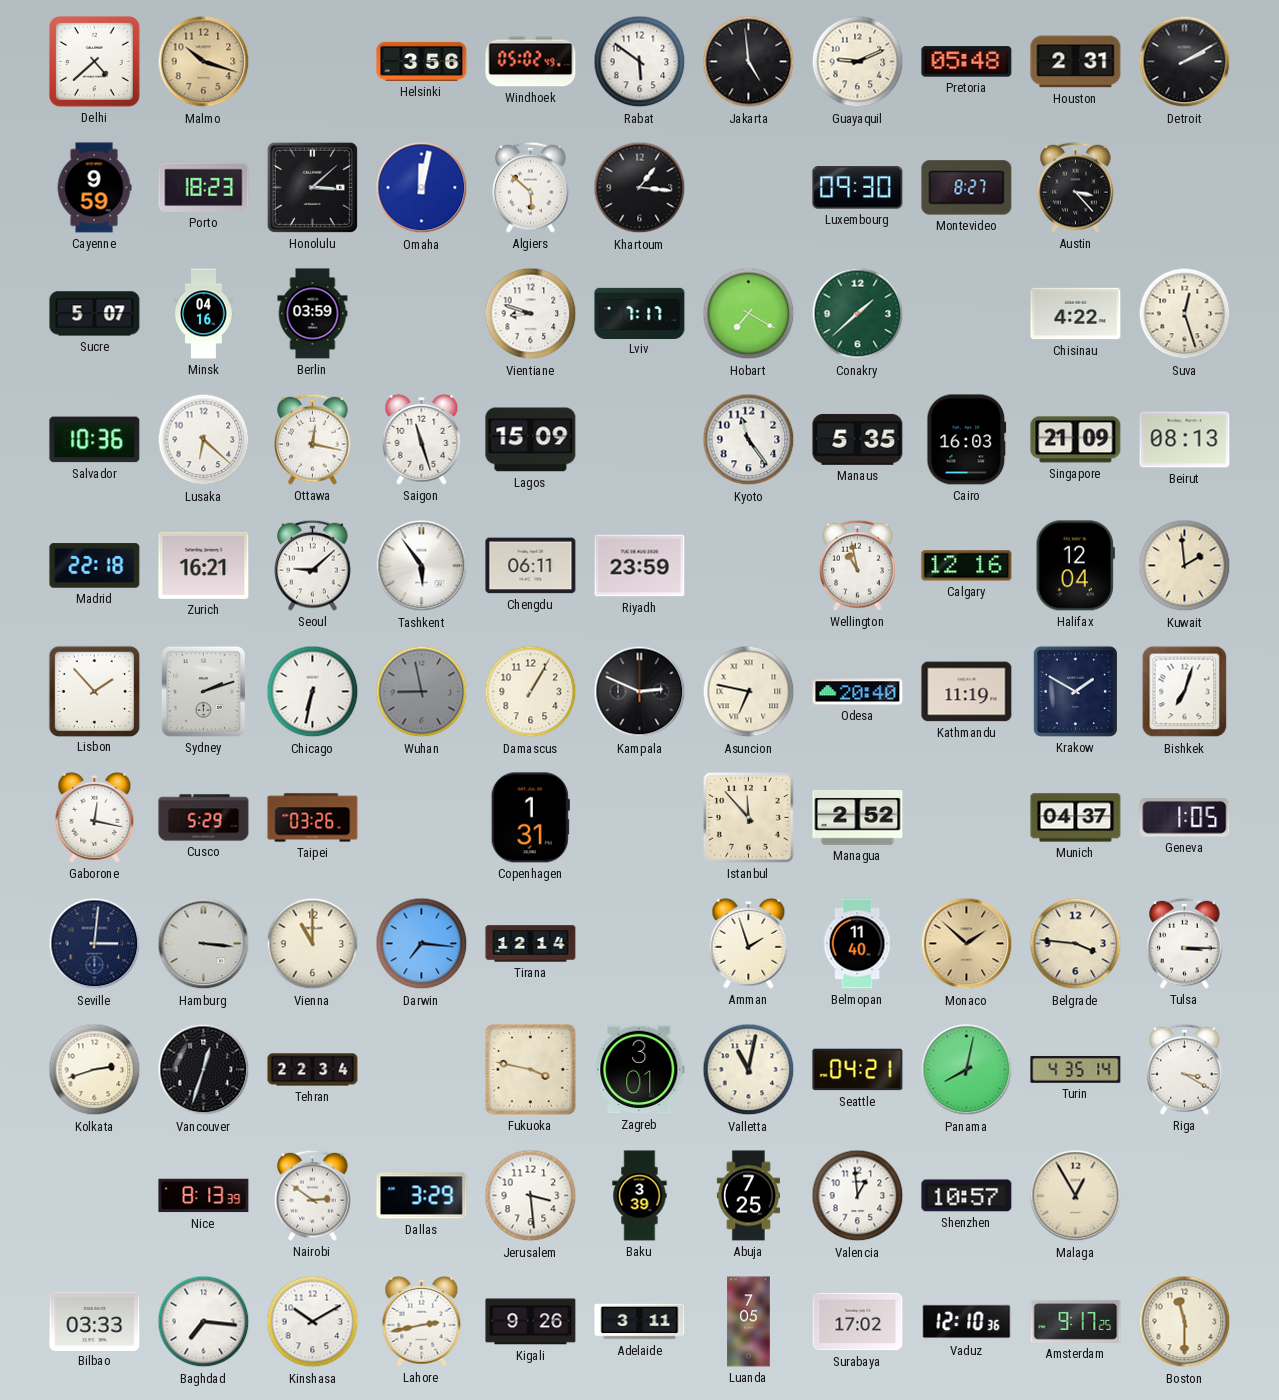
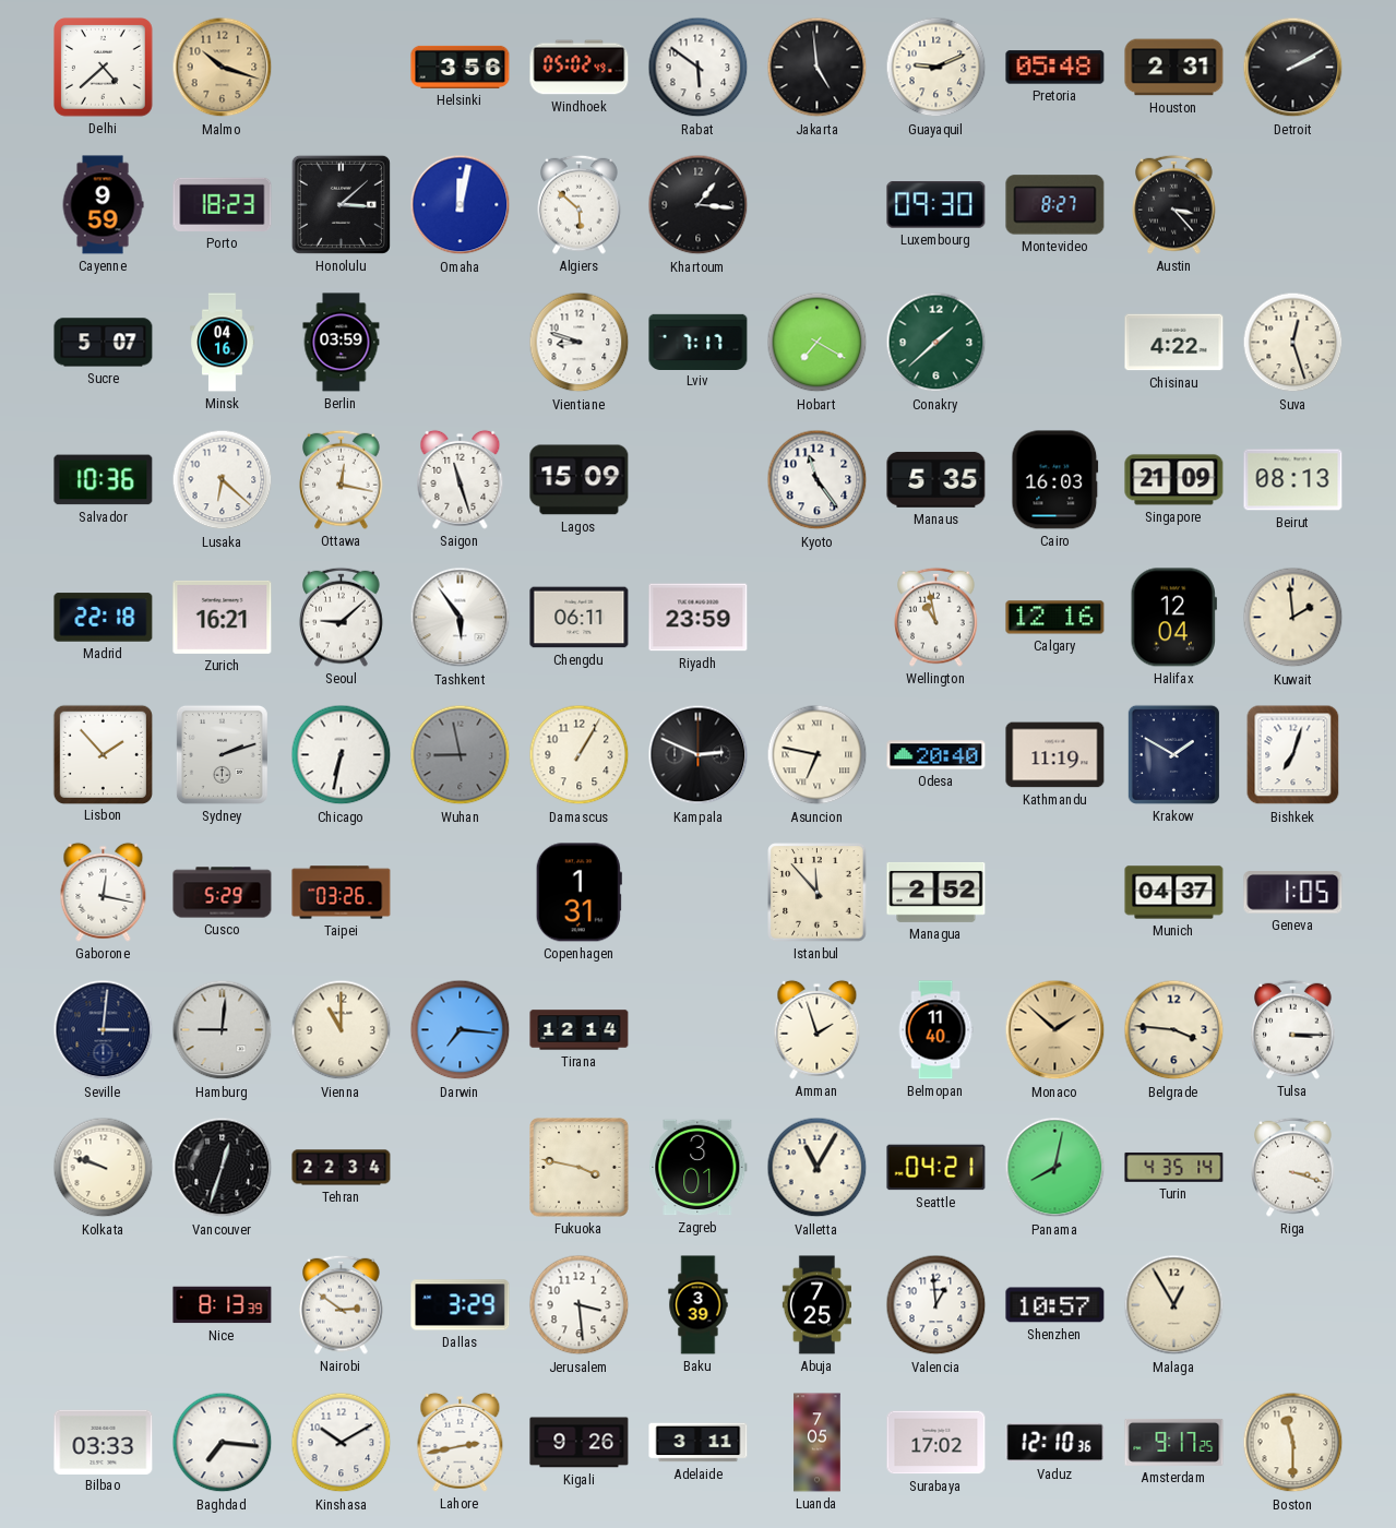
Hamburg: 3:16 -> 9:01 (223, 1030)
Kolkata: 2:42 -> 9:48 (104, 1168)
Valletta: 11:02 -> 11:05 (818, 1168)
Riga: 3:20 -> 3:18 (1293, 1167)
